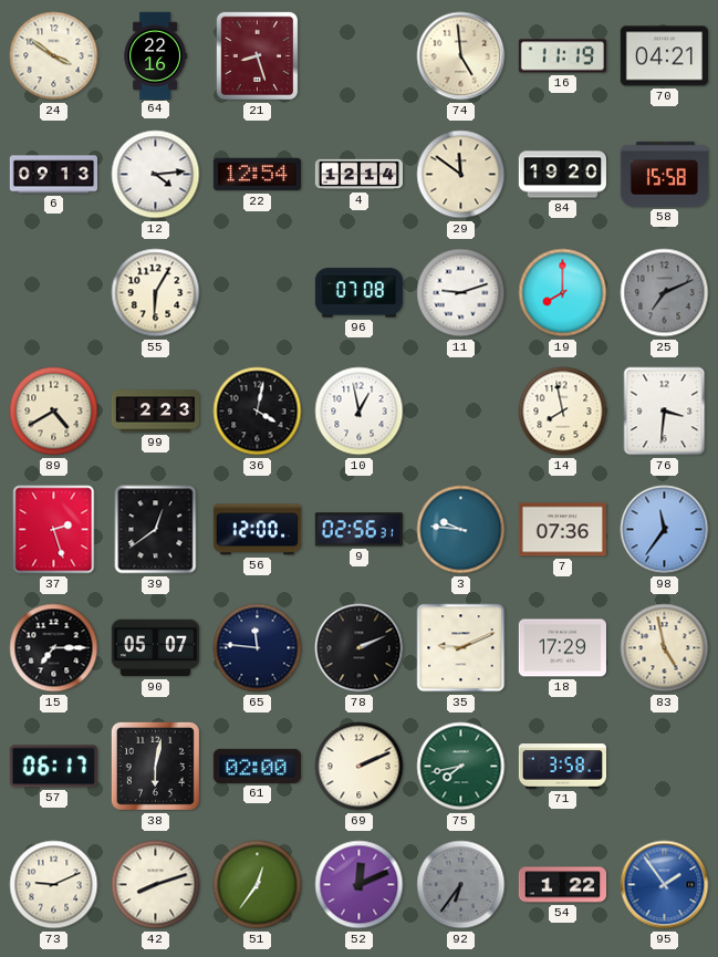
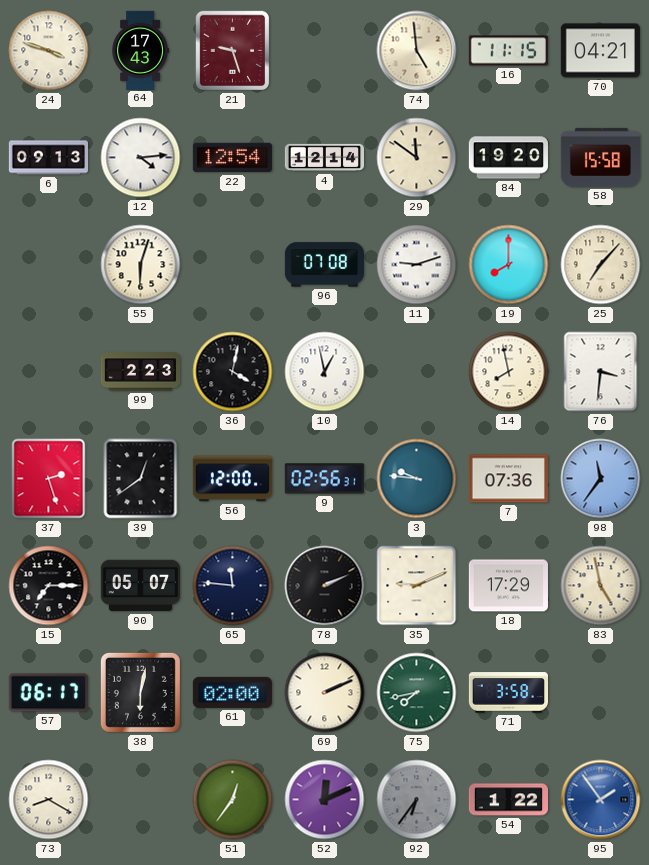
24: 3:51 -> 3:48 (49, 51)
64: 22:16 -> 17:43 (140, 50)
21: 8:27 -> 9:27 (233, 51)
16: 11:19 -> 11:15 (508, 51)
55: 6:05 -> 6:03 (141, 265)
25: 7:11 -> 7:07 (601, 265)
25 dial: grey -> cream (601, 265)
89: 4:40 -> none (54, 412)
73: 9:11 -> 8:20 (49, 800)
42: 8:12 -> none (156, 885)
